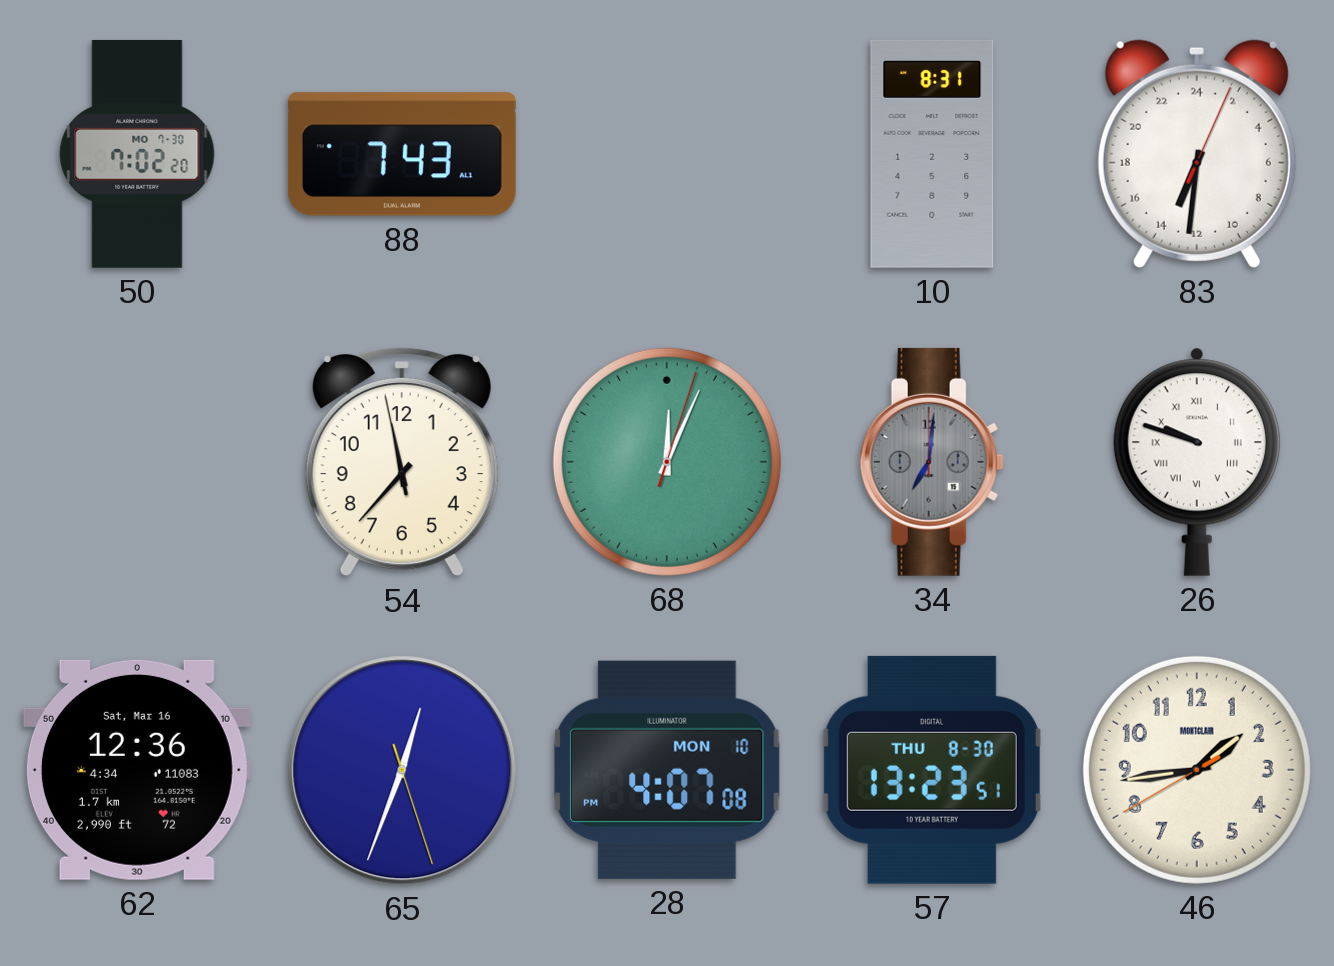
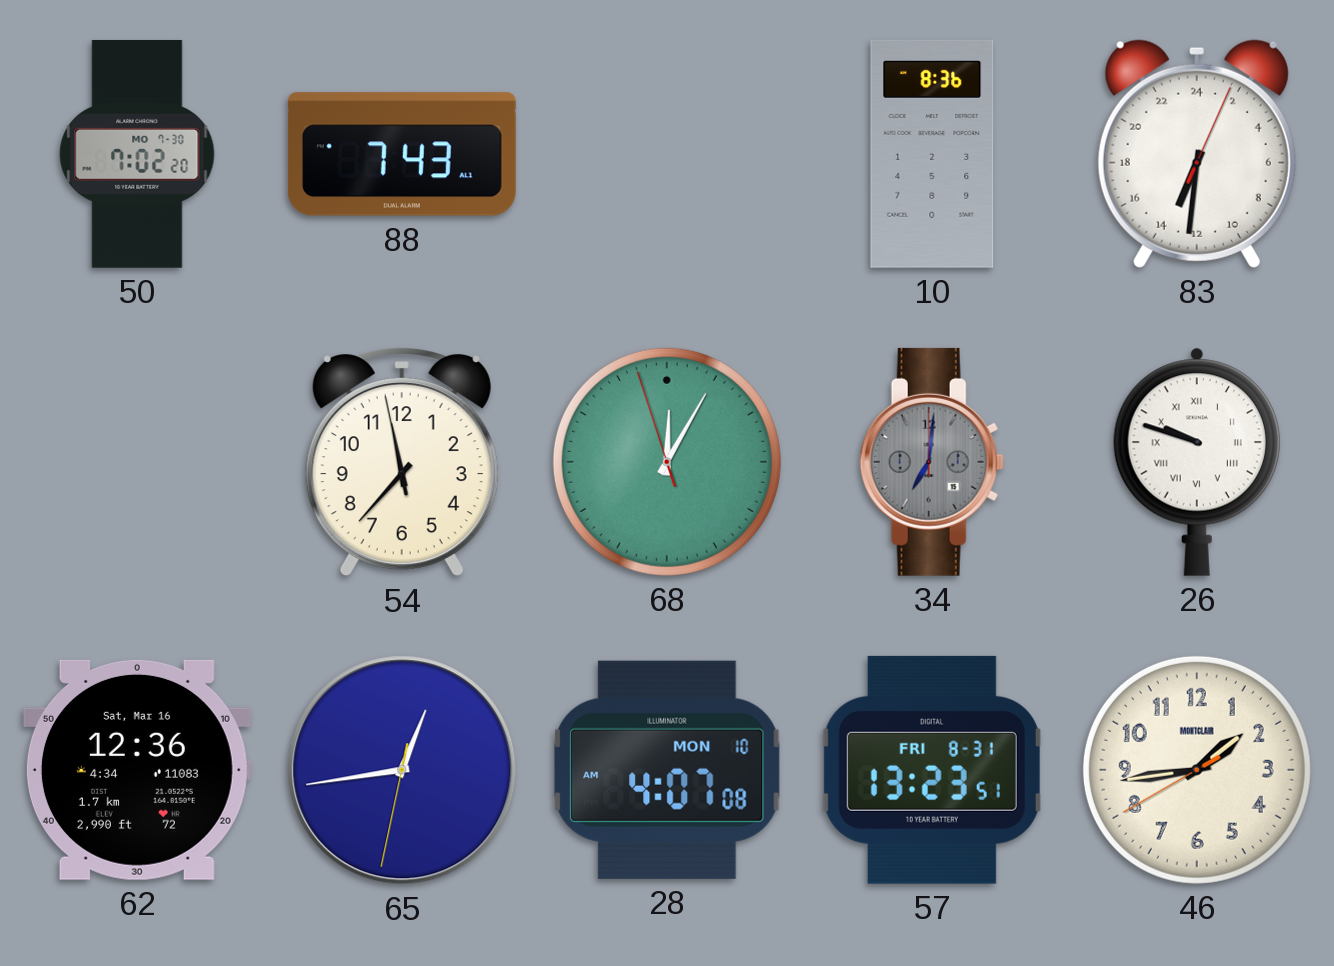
10: 8:31 -> 8:36 (932, 154)
68: 12:04:03 -> 12:04:57 (667, 462)
65: 12:33 -> 12:43 (402, 770)
28: 4:07:08 PM -> 4:07:08 AM (667, 770)
57 date: THU 8-30 -> FRI 8-31 (932, 770)
